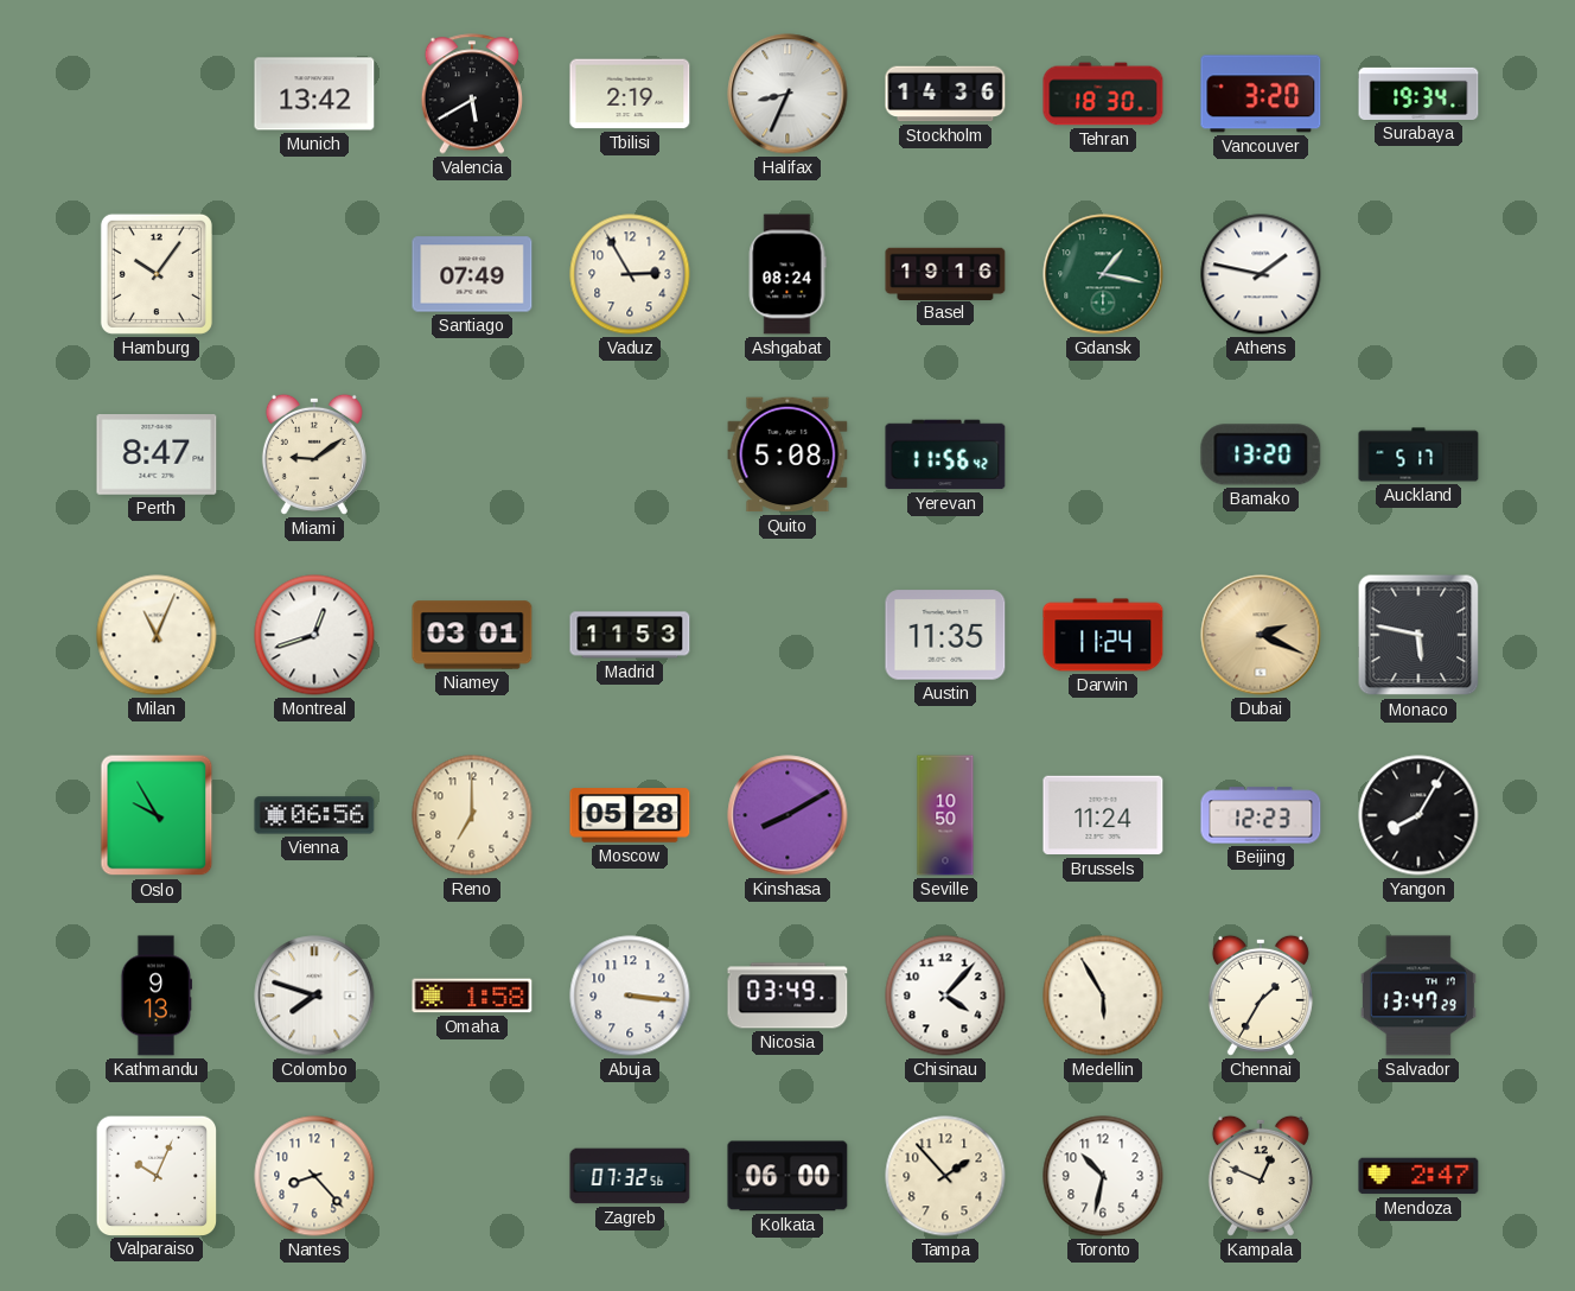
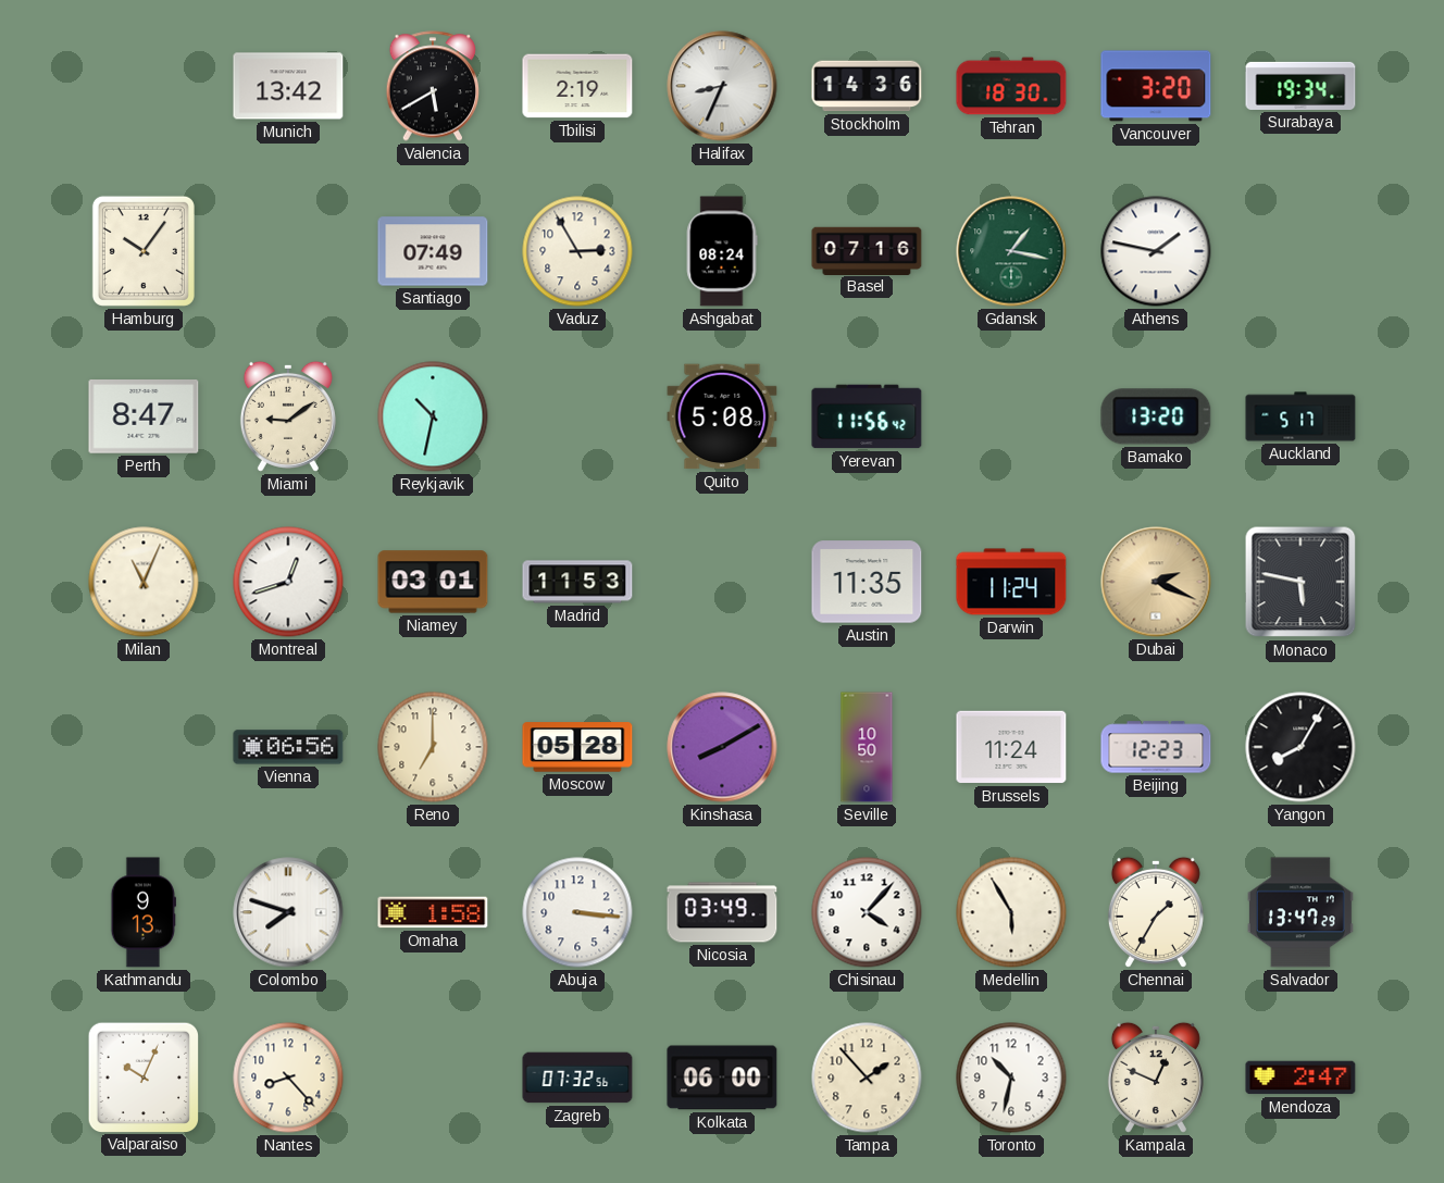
Basel: 19:16 -> 07:16 (867, 250)
Reykjavik: none -> 10:32 (433, 416)
Oslo: 9:55 -> none (157, 815)
